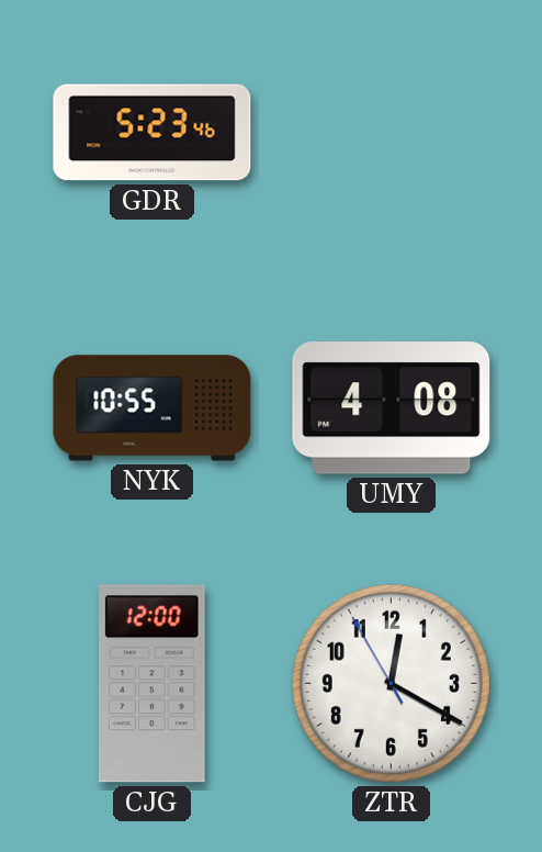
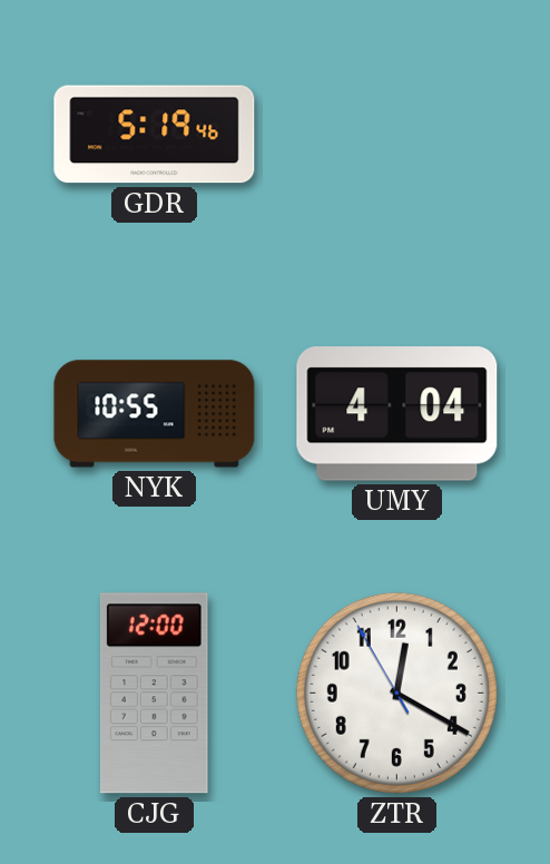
GDR: 5:23 -> 5:19 (155, 135)
UMY: 4:08 -> 4:04 (397, 414)
